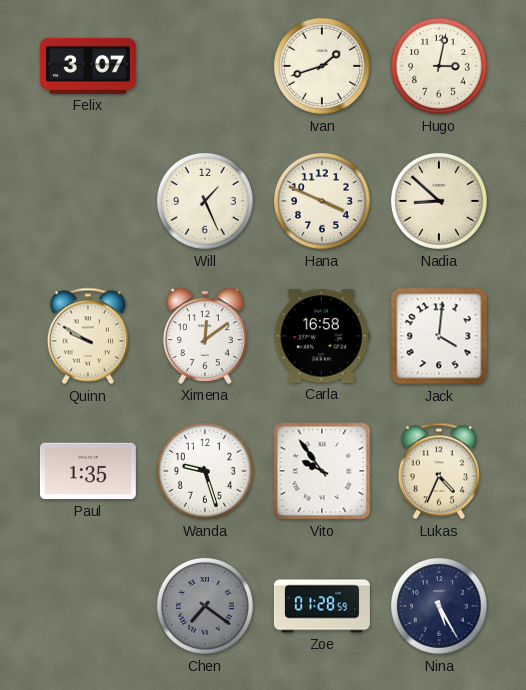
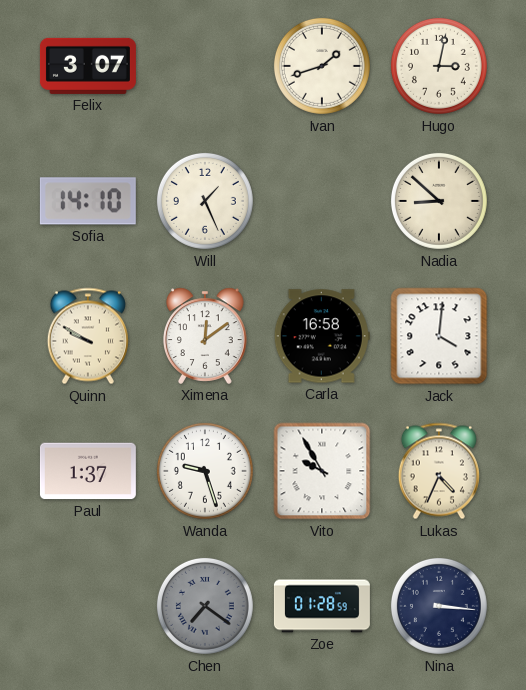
Sofia: none -> 14:10 (88, 201)
Hana: 3:49 -> none (322, 201)
Paul: 1:35 -> 1:37 (88, 471)
Vito: 9:54 -> 9:55 (322, 471)
Nina: 5:25 -> 3:16 (439, 606)
